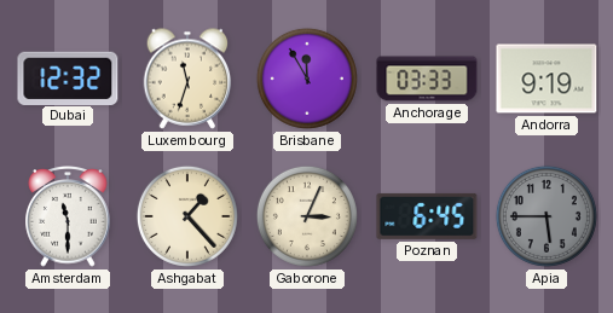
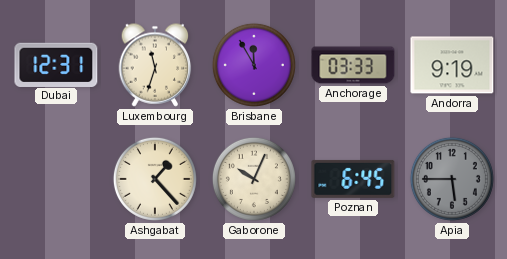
Dubai: 12:32 -> 12:31 (56, 64)
Amsterdam: 11:30 -> none (68, 216)
Gaborone: 3:04 -> 10:04 (254, 179)
